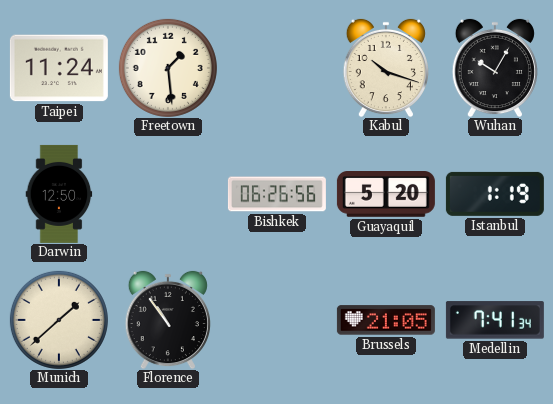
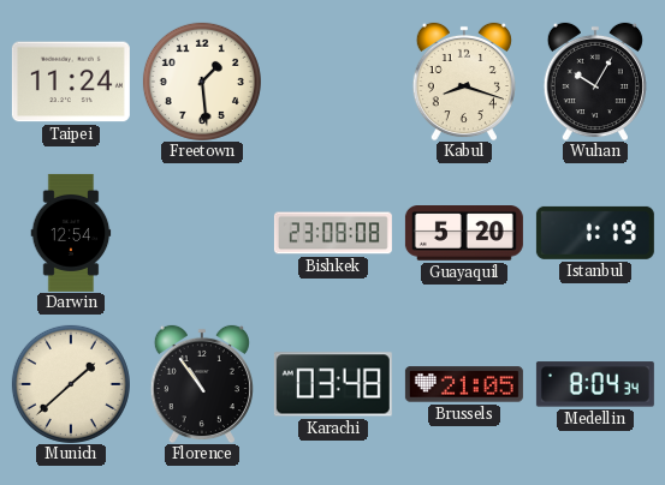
Kabul: 10:18 -> 8:18 (464, 82)
Darwin: 12:50 -> 12:54 (71, 233)
Bishkek: 06:26 -> 23:08 (333, 233)
Karachi: none -> 03:48 (333, 384)
Medellin: 7:41 -> 8:04 (595, 384)
